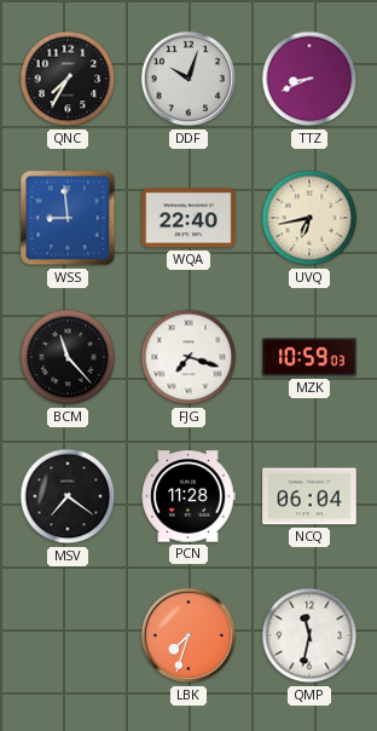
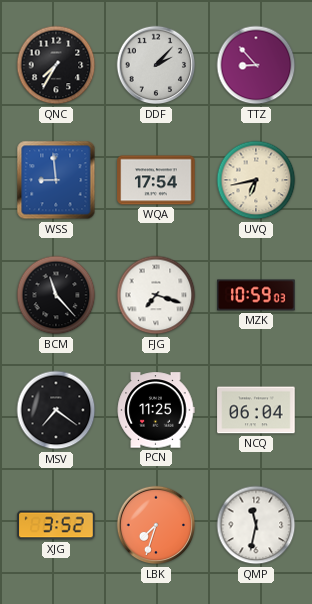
DDF: 10:03 -> 2:07 (156, 65)
TTZ: 8:41 -> 8:53 (256, 65)
WQA: 22:40 -> 17:54 (156, 180)
PCN: 11:28 -> 11:25 (156, 410)
XJG: none -> 3:52 (56, 525)
